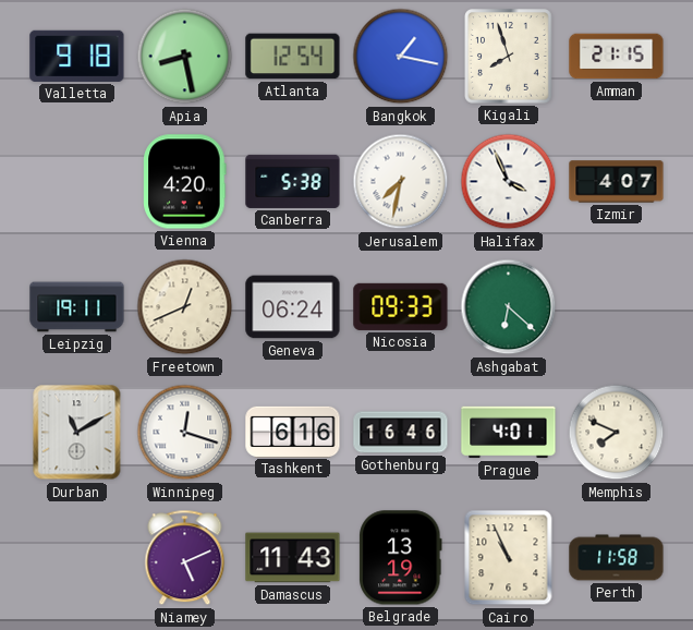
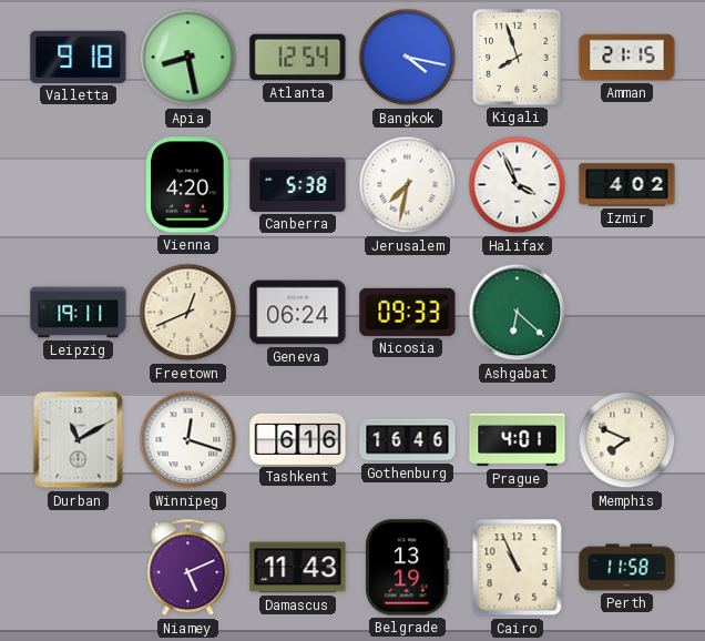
Bangkok: 1:17 -> 4:17 (408, 58)
Izmir: 4:07 -> 4:02 (627, 185)
